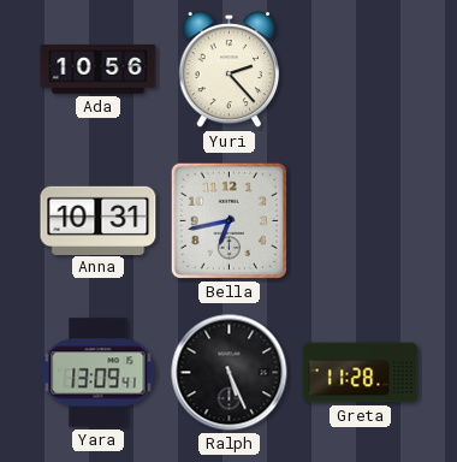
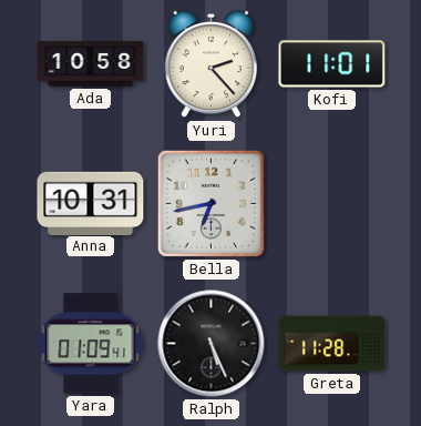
Ada: 10:56 -> 10:58 (91, 64)
Kofi: none -> 11:01 (332, 64)
Yara: 13:09 -> 01:09 (91, 344)
